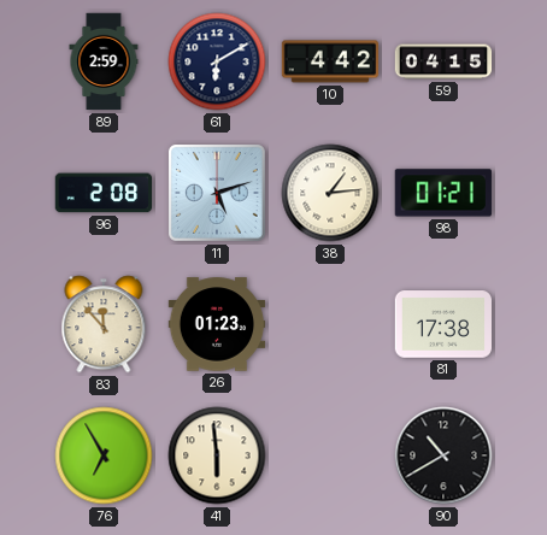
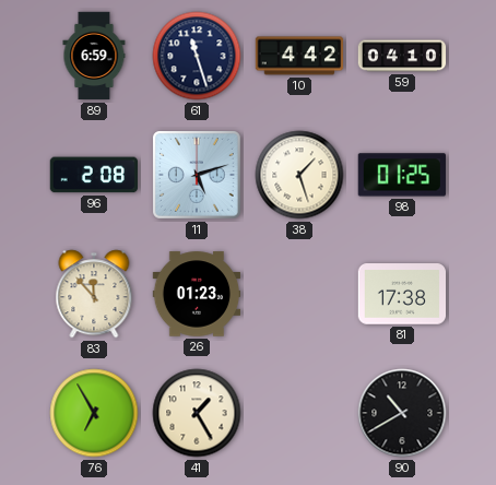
89: 2:59 -> 6:59 (94, 56)
61: 6:10 -> 11:27 (197, 56)
59: 04:15 -> 04:10 (402, 56)
38: 1:14 -> 1:27 (299, 175)
98: 01:21 -> 01:25 (402, 175)
41: 5:59 -> 1:25 (197, 413)
